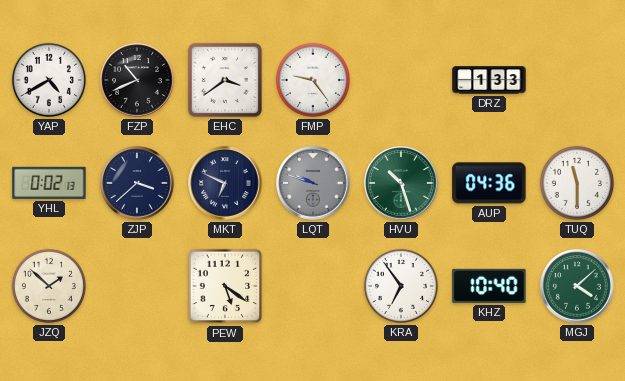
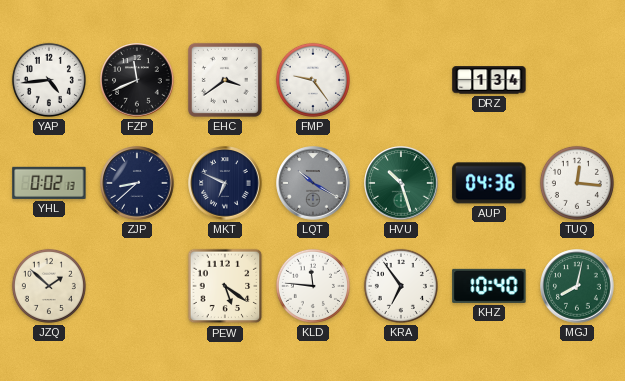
YAP: 4:40 -> 4:44 (49, 80)
FZP: 10:41 -> 11:41 (137, 80)
DRZ: 1:33 -> 1:34 (489, 80)
ZJP: 3:38 -> 8:38 (137, 183)
LQT: 9:48 -> 10:20 (313, 183)
TUQ: 11:30 -> 12:16 (577, 183)
KLD: none -> 11:46 (313, 286)
MGJ: 4:08 -> 8:02 (577, 286)
